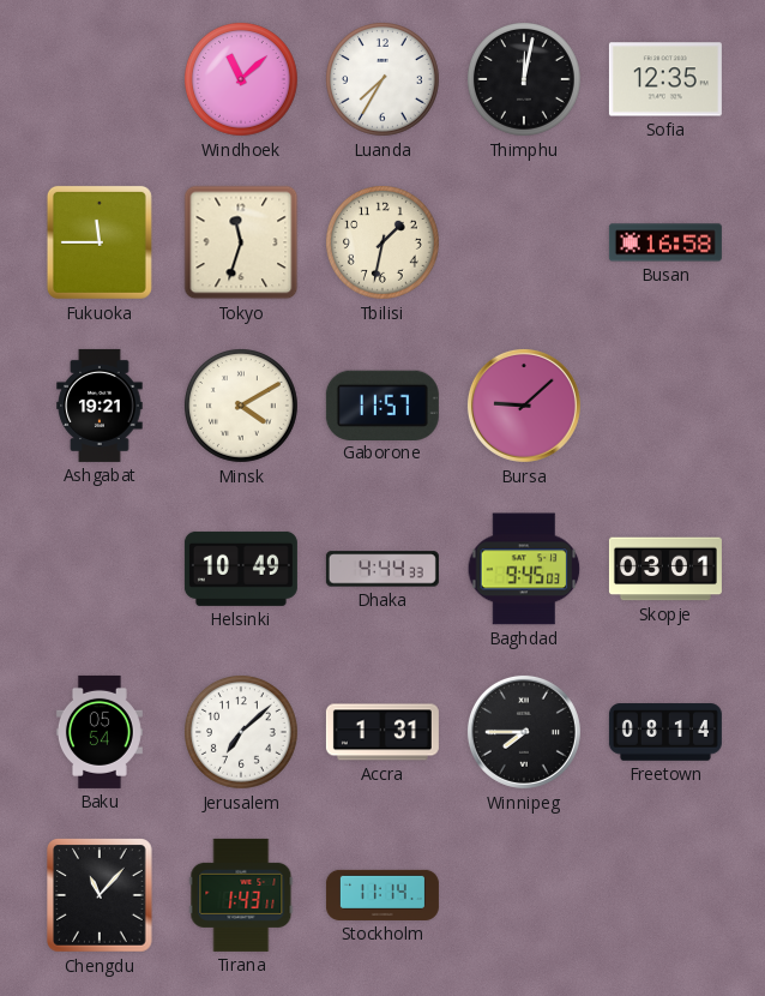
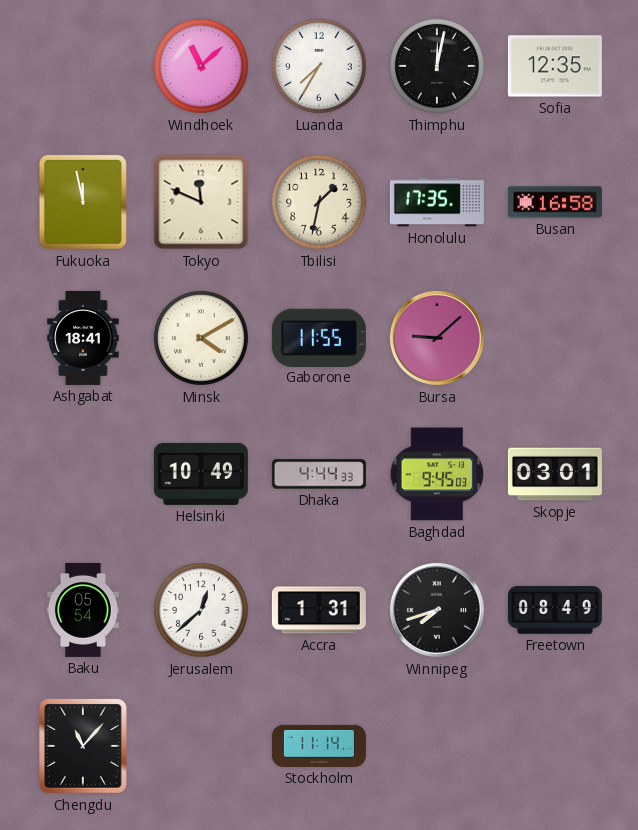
Fukuoka: 11:45 -> 11:58 (83, 202)
Tokyo: 11:33 -> 11:49 (201, 202)
Honolulu: none -> 17:35 (437, 202)
Ashgabat: 19:21 -> 18:41 (83, 338)
Gaborone: 11:57 -> 11:55 (319, 337)
Jerusalem: 7:08 -> 12:38 (202, 611)
Winnipeg: 7:45 -> 7:42 (437, 610)
Freetown: 08:14 -> 08:49 (555, 610)
Tirana: 1:43 -> none (241, 895)
